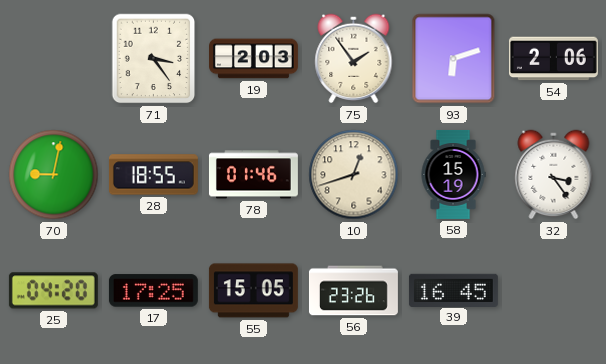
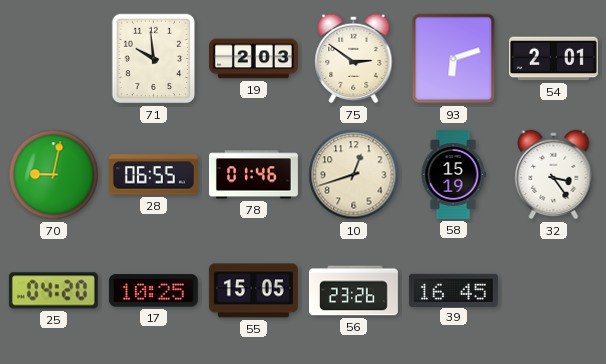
71: 3:24 -> 9:59 (154, 59)
75: 1:54 -> 2:51 (354, 59)
54: 2:06 -> 2:01 (553, 59)
28: 18:55 -> 06:55 (153, 175)
17: 17:25 -> 10:25 (153, 291)
